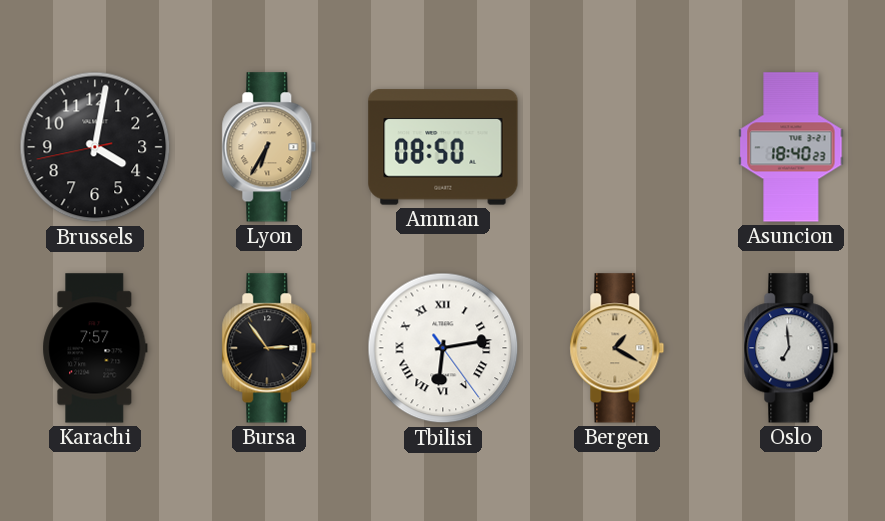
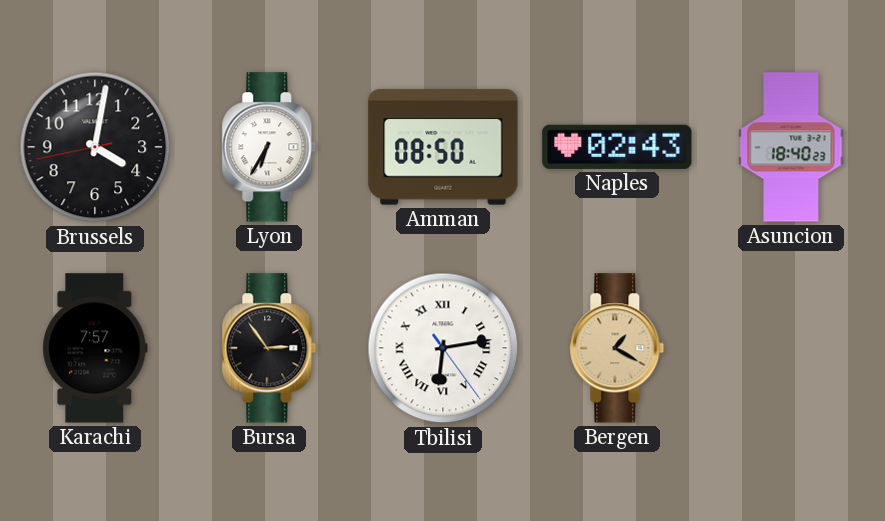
Lyon dial: champagne -> white (269, 147)
Naples: none -> 02:43 (617, 147)
Oslo: 6:59 -> none (791, 348)
